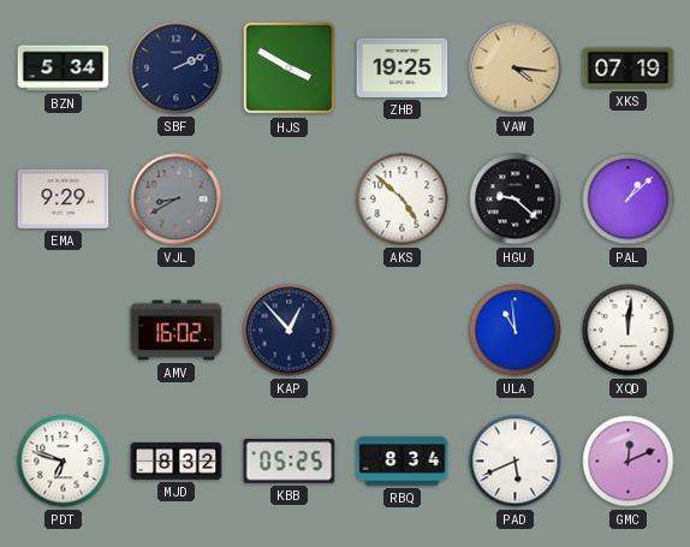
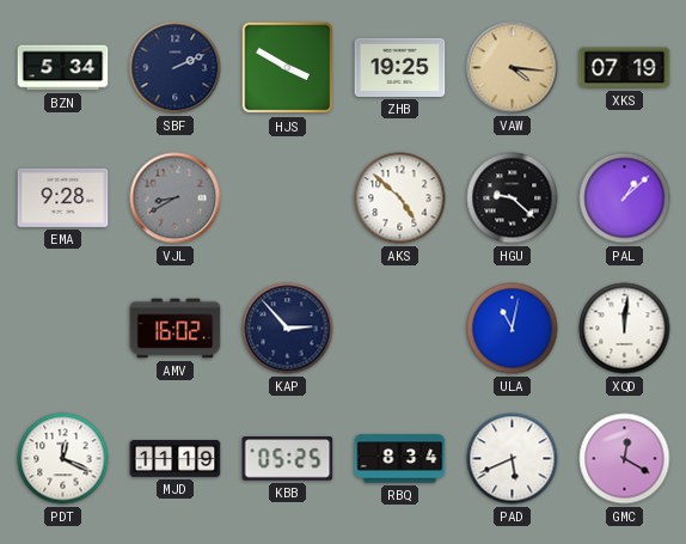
EMA: 9:29 -> 9:28 (63, 197)
KAP: 12:53 -> 2:53 (288, 329)
ULA: 10:59 -> 11:02 (513, 329)
PDT: 6:48 -> 12:19 (63, 459)
MJD: 8:32 -> 11:19 (176, 459)
GMC: 12:11 -> 12:20 (625, 459)
